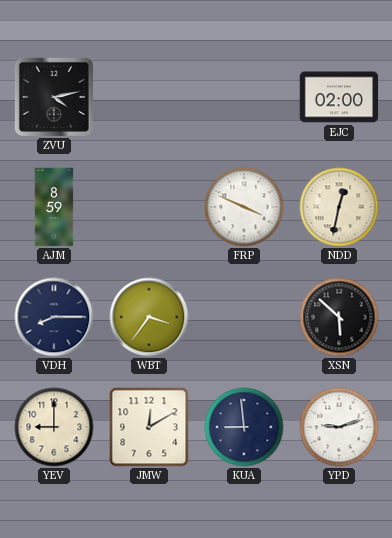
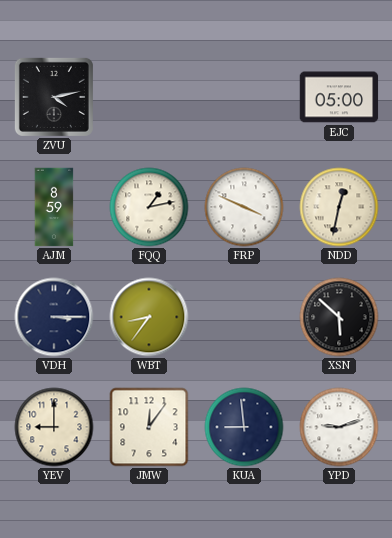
EJC: 02:00 -> 05:00 (339, 97)
FQQ: none -> 1:13 (149, 207)
VDH: 8:15 -> 3:15 (54, 317)
WBT: 3:36 -> 8:36 (149, 317)
JMW: 12:10 -> 12:06 (149, 427)
